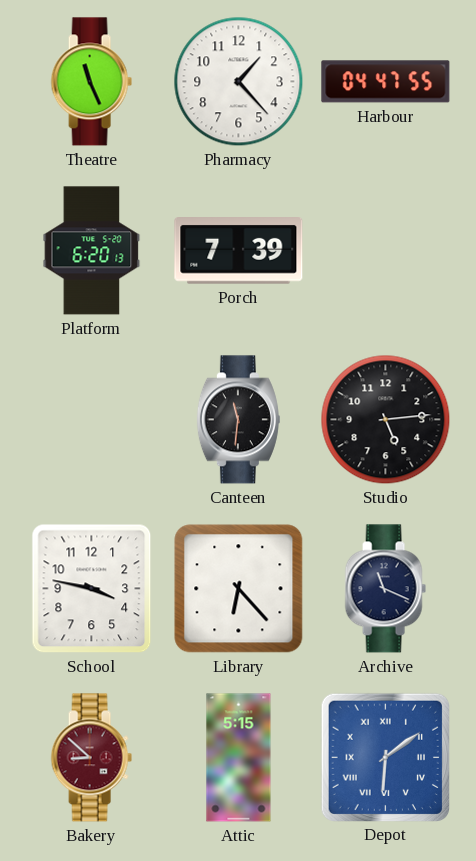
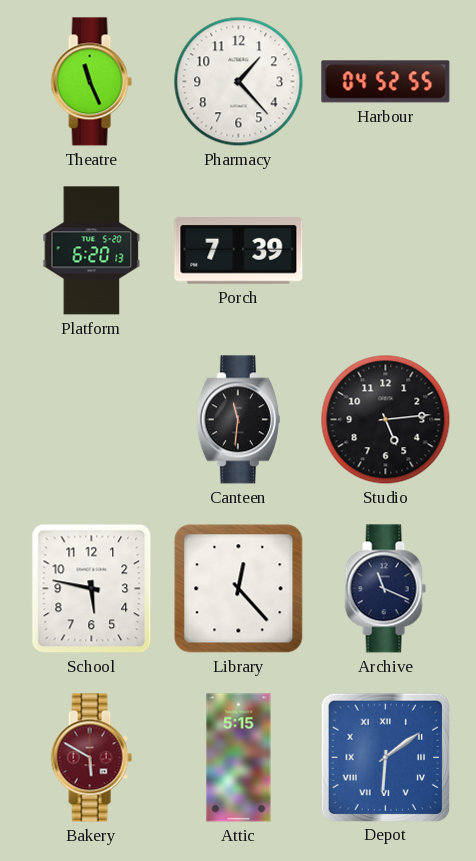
Harbour: 04:47 -> 04:52 (386, 82)
School: 3:47 -> 5:47 (92, 589)
Library: 6:23 -> 12:23 (239, 589)
Bakery: 8:52 -> 5:50 (91, 758)
